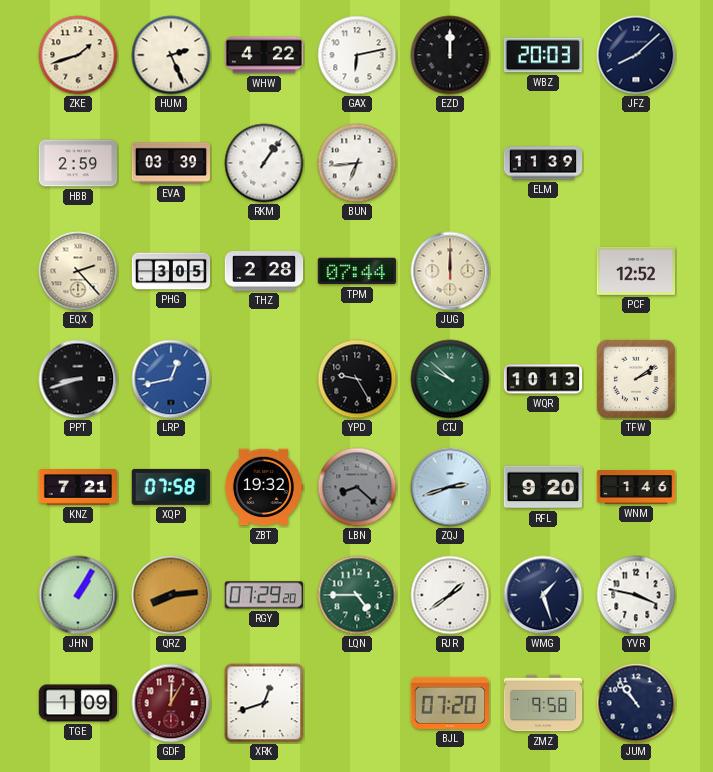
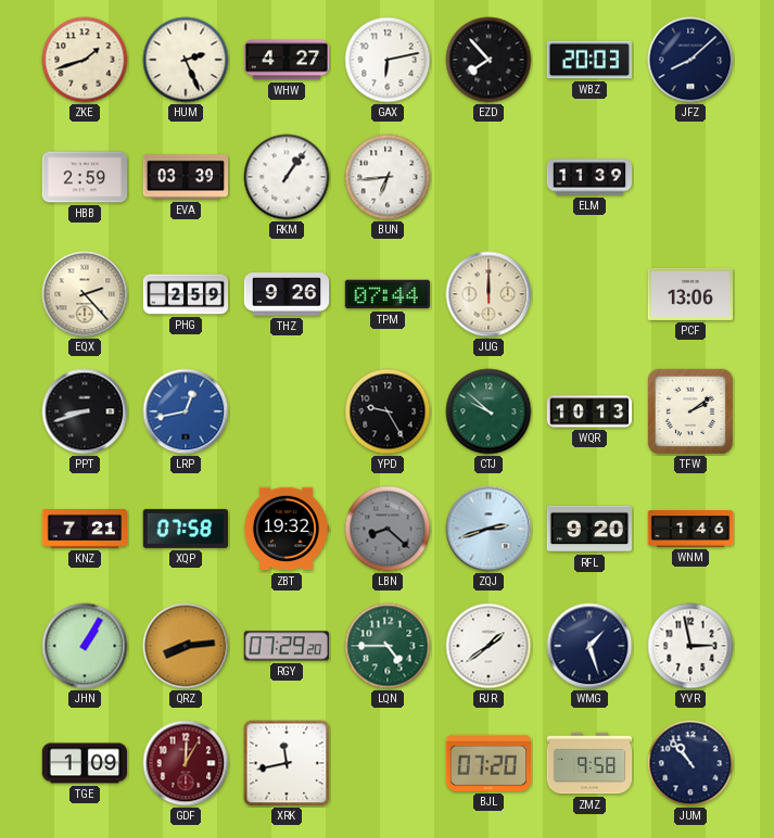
WHW: 4:22 -> 4:27 (287, 60)
EZD: 12:00 -> 7:53 (488, 60)
PHG: 3:05 -> 2:59 (186, 294)
THZ: 2:28 -> 9:26 (287, 294)
PCF: 12:52 -> 13:06 (689, 294)
YVR: 3:47 -> 2:58 (690, 646)
XRK: 12:42 -> 11:43 (287, 763)
